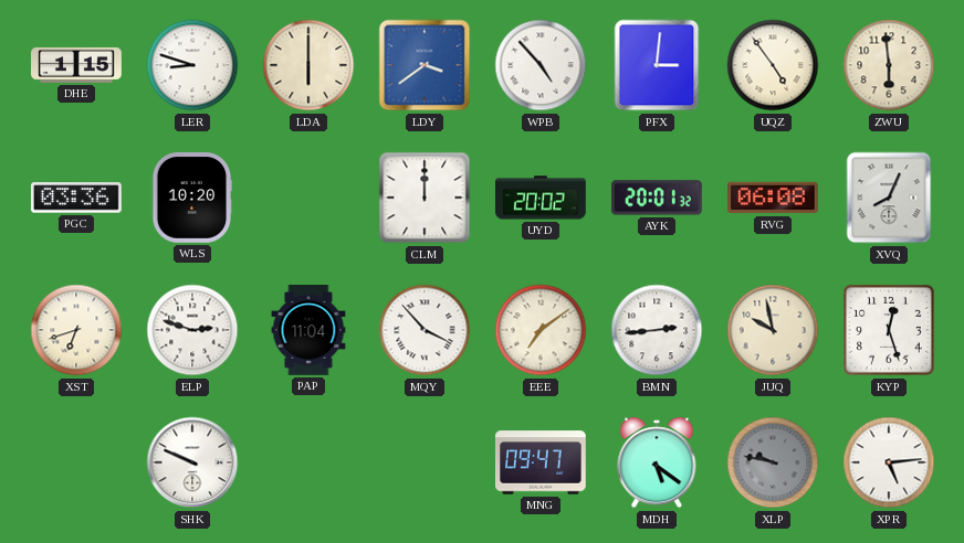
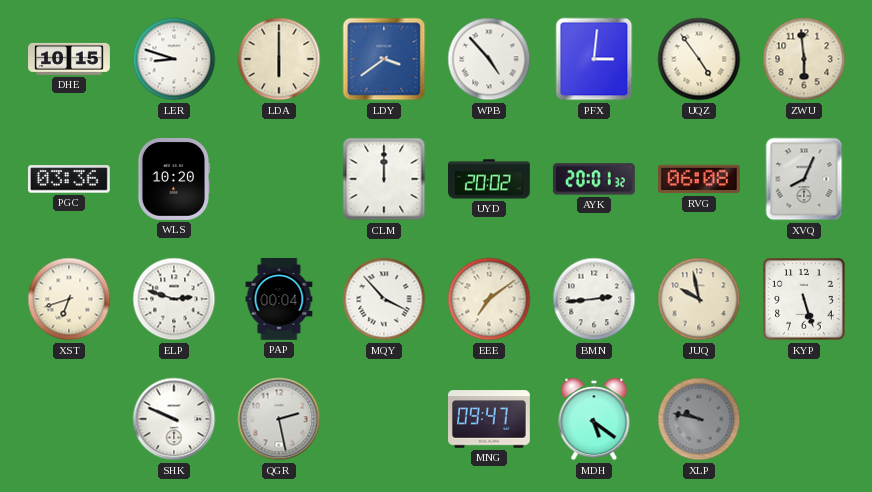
DHE: 1:15 -> 10:15 (69, 59)
PAP: 11:04 -> 00:04 (279, 300)
KYP: 12:27 -> 5:27 (804, 299)
QGR: none -> 2:28 (279, 419)
XPR: 5:14 -> none (889, 462)
